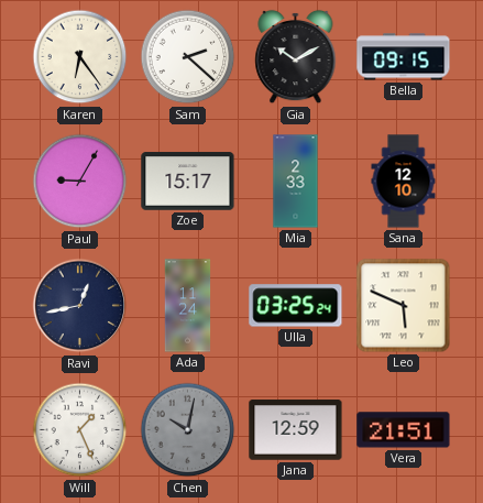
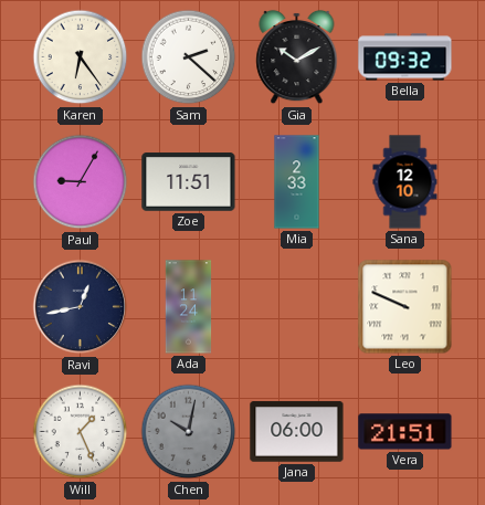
Bella: 09:15 -> 09:32 (405, 57)
Zoe: 15:17 -> 11:51 (189, 182)
Ulla: 03:25 -> none (296, 306)
Leo: 5:49 -> 9:49 (405, 307)
Jana: 12:59 -> 06:00 (297, 432)
